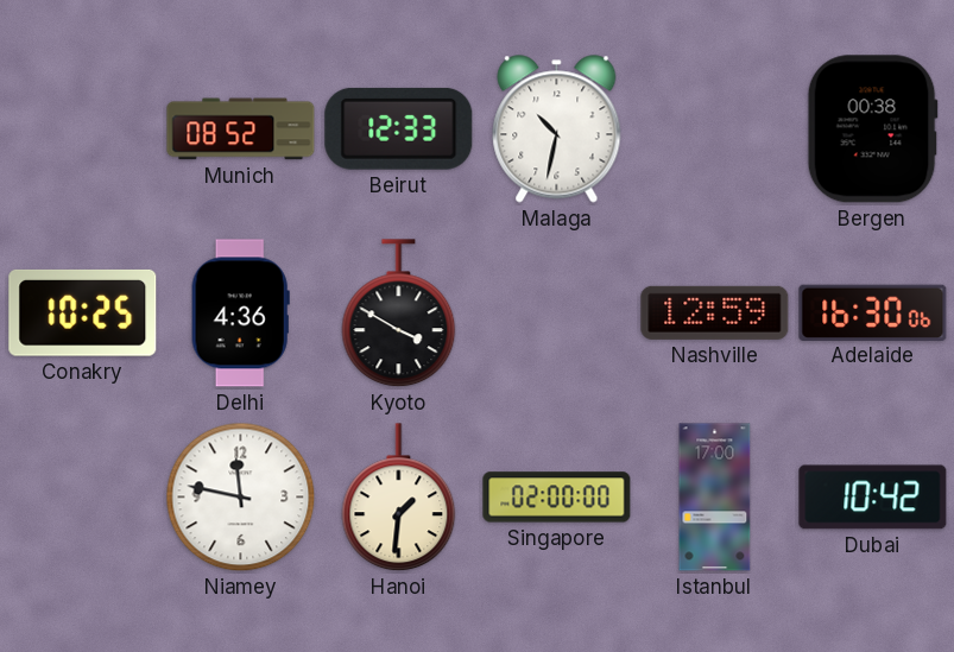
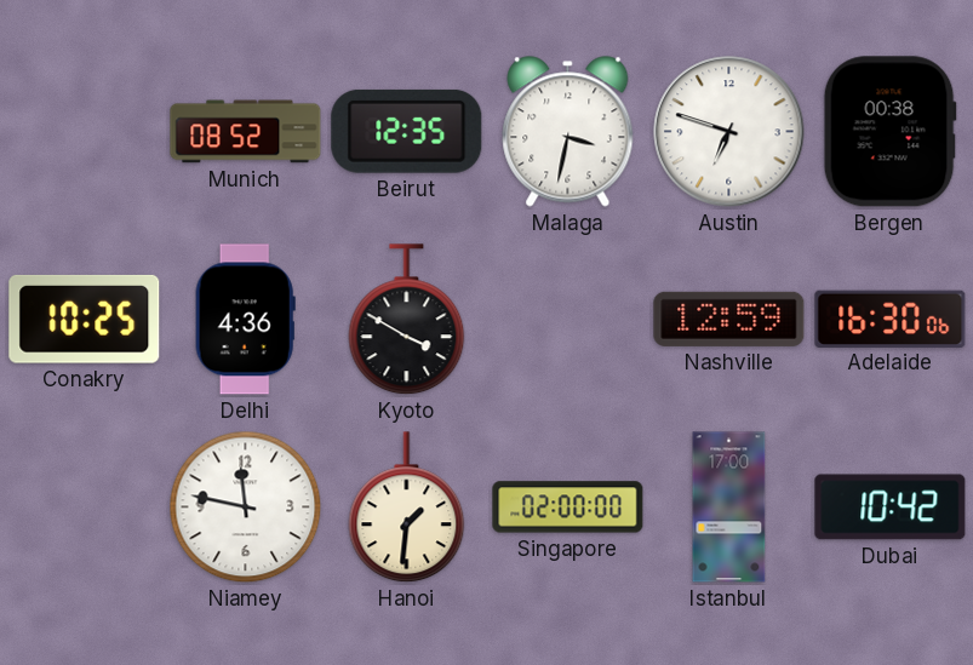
Beirut: 12:33 -> 12:35 (407, 131)
Malaga: 10:32 -> 3:32 (568, 132)
Austin: none -> 6:48 (729, 132)
